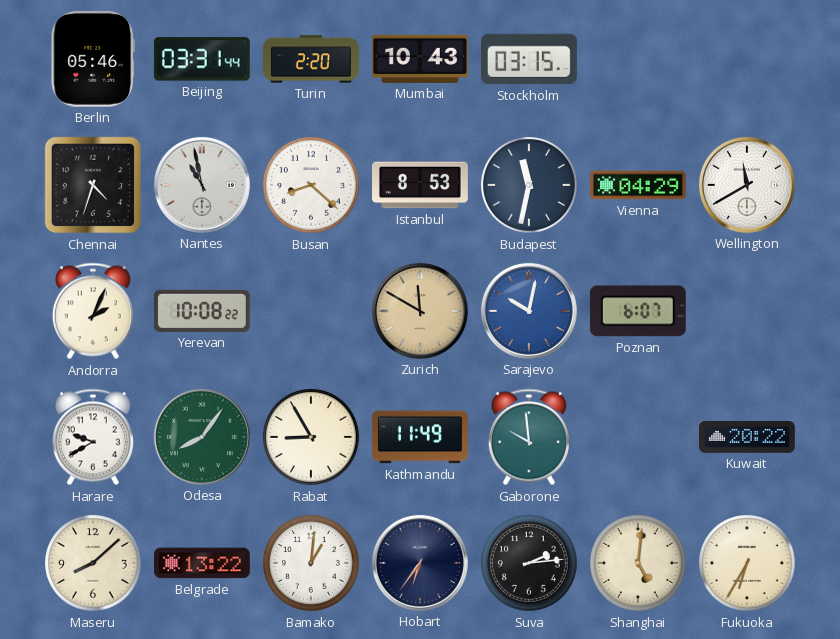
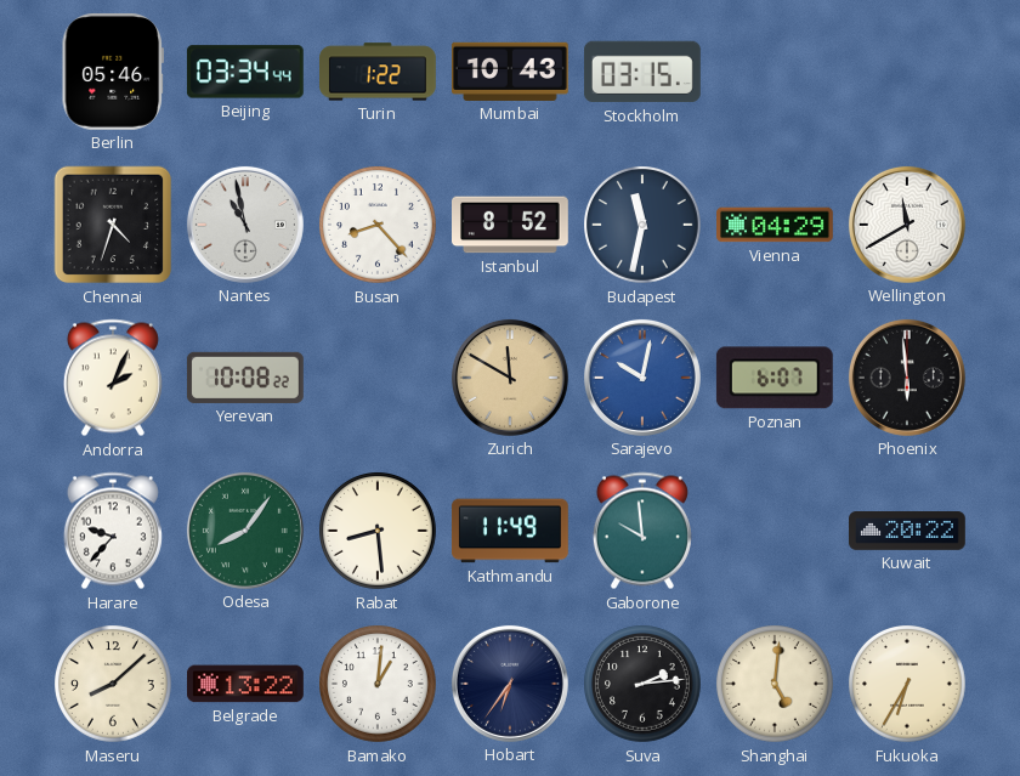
Beijing: 03:31 -> 03:34 (245, 72)
Turin: 2:20 -> 1:22 (379, 72)
Busan: 8:22 -> 8:23 (379, 226)
Istanbul: 8:53 -> 8:52 (511, 225)
Phoenix: none -> 5:59 (907, 378)
Harare: 9:40 -> 9:37 (113, 531)
Rabat: 8:55 -> 8:29 (379, 532)
